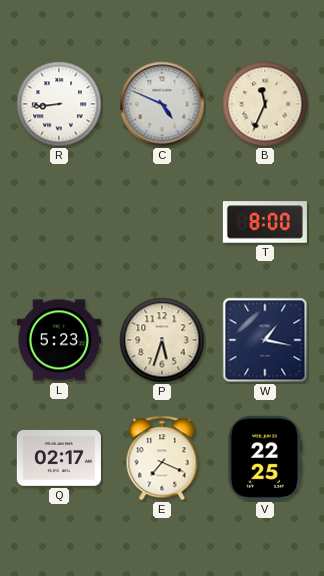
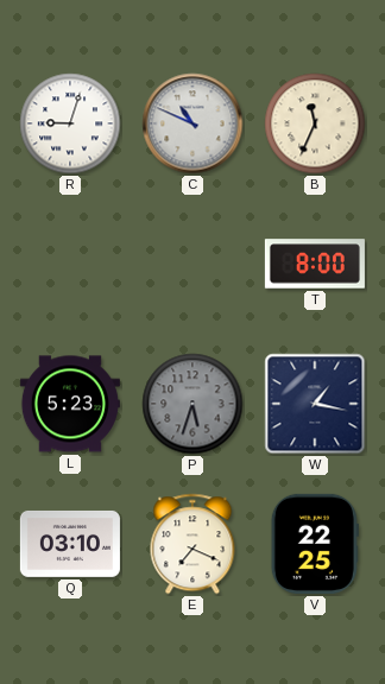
R: 8:44 -> 9:03 (70, 123)
C: 4:49 -> 10:49 (192, 123)
P dial: cream -> grey (192, 404)
Q: 02:17 -> 03:10 (70, 544)
